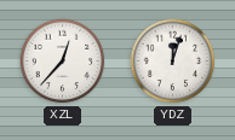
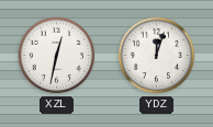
XZL: 12:37 -> 12:32 (57, 56)
